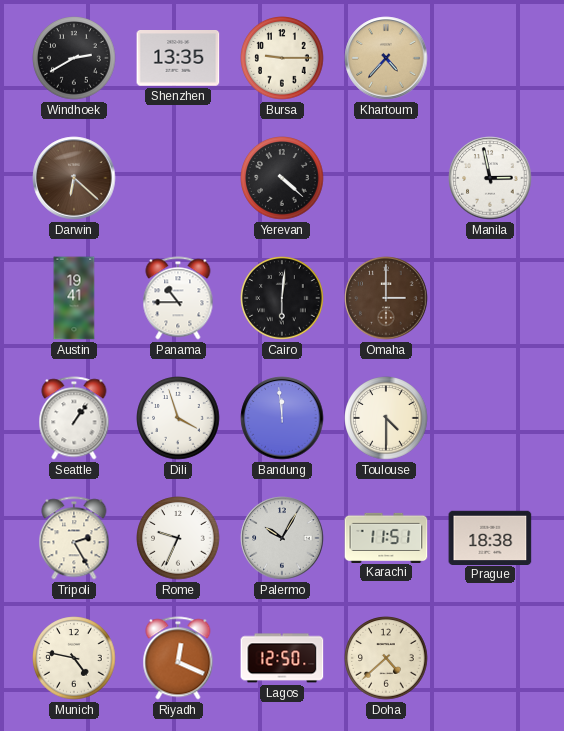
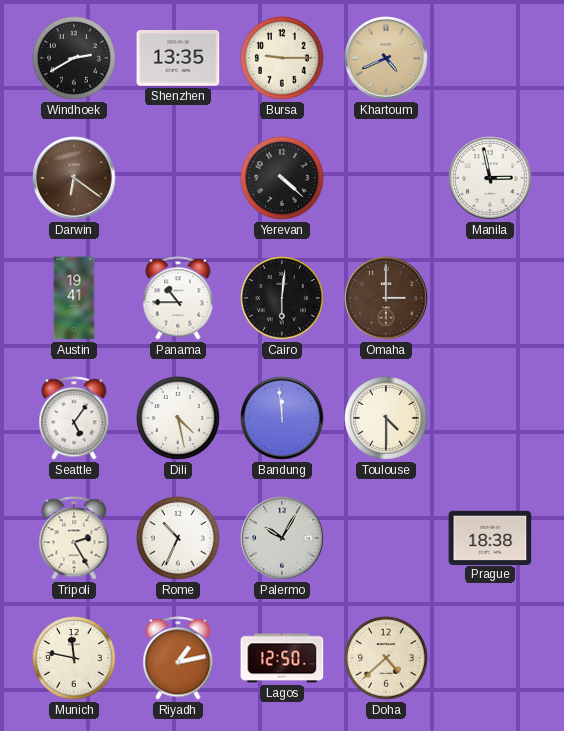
Khartoum: 4:37 -> 4:41 (386, 58)
Darwin: 6:22 -> 6:21 (74, 178)
Seattle: 1:06 -> 5:06 (74, 418)
Dili: 3:57 -> 4:28 (178, 418)
Rome: 9:34 -> 10:34 (178, 538)
Karachi: 11:51 -> none (386, 537)
Munich: 4:47 -> 11:47 (74, 658)
Riyadh: 12:19 -> 1:13 (178, 658)
